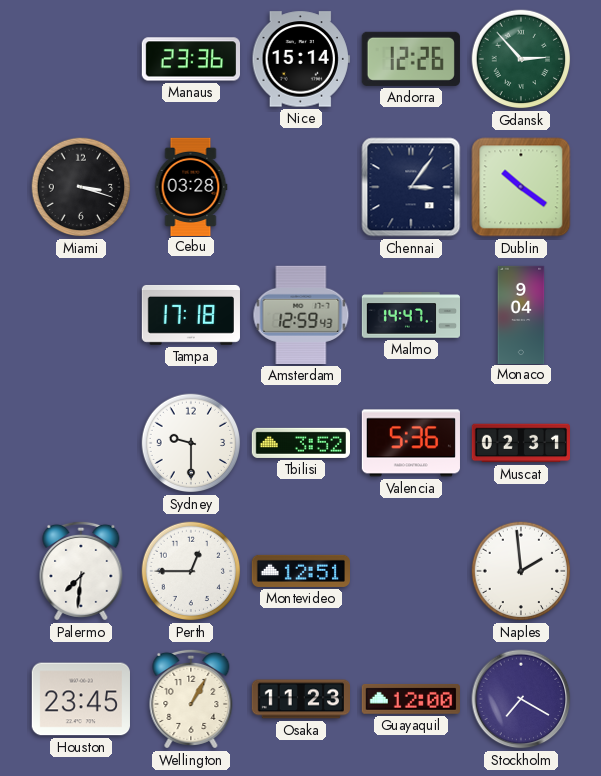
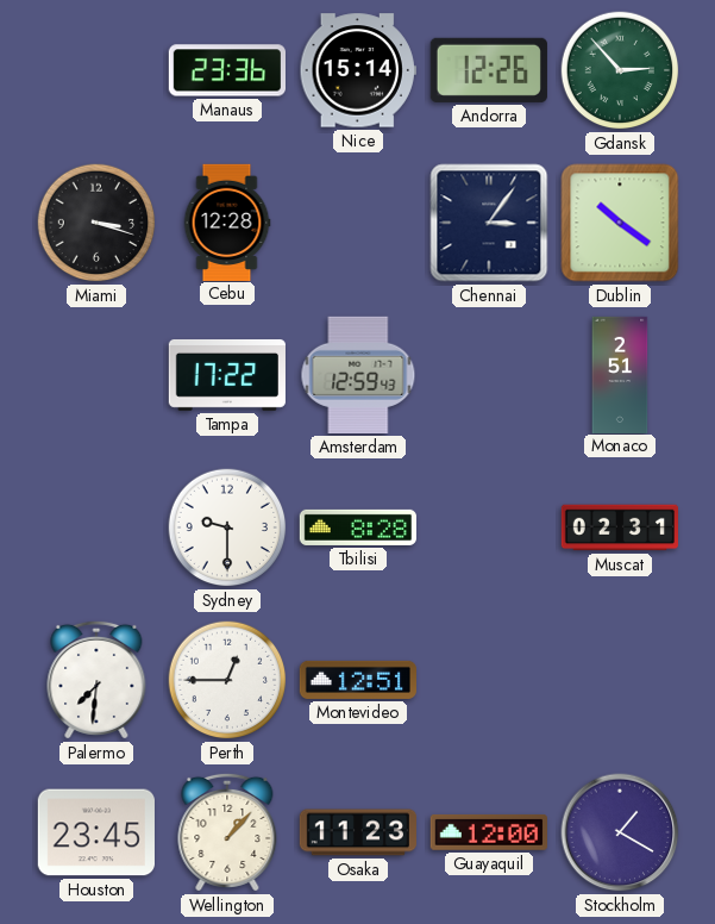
Cebu: 03:28 -> 12:28 (227, 221)
Tampa: 17:18 -> 17:22 (226, 375)
Malmo: 14:47 -> none (410, 315)
Monaco: 9:04 -> 2:51 (620, 374)
Tbilisi: 3:52 -> 8:28 (357, 527)
Valencia: 5:36 -> none (411, 443)
Naples: 1:59 -> none (521, 571)
Wellington: 1:05 -> 1:07 (227, 832)
Stockholm: 7:20 -> 1:20 (620, 832)
